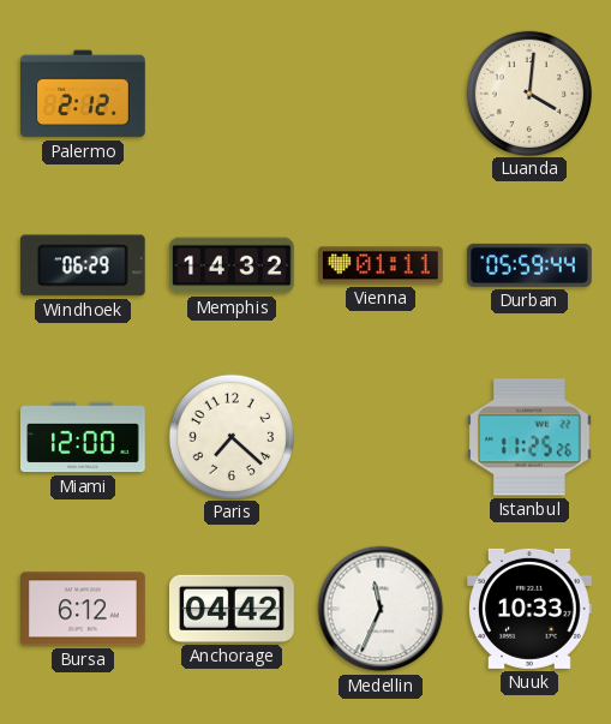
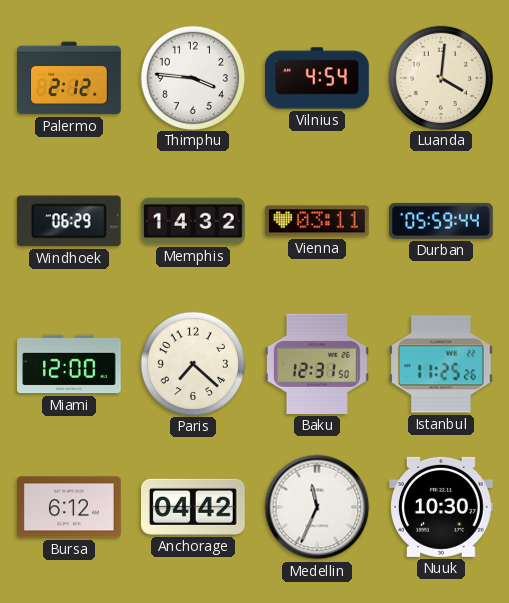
Thimphu: none -> 3:46 (192, 77)
Vilnius: none -> 4:54 (317, 78)
Vienna: 01:11 -> 03:11 (318, 221)
Baku: none -> 12:31 (318, 364)
Nuuk: 10:33 -> 10:30 (442, 507)
